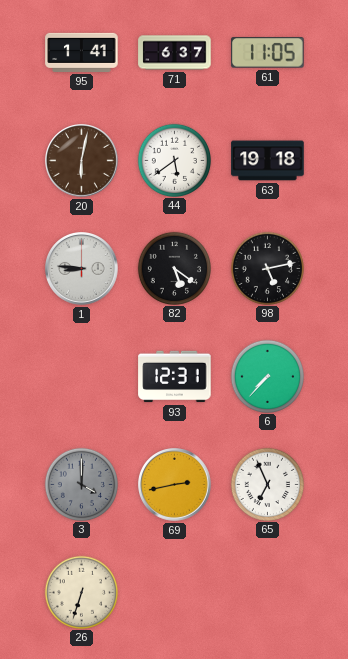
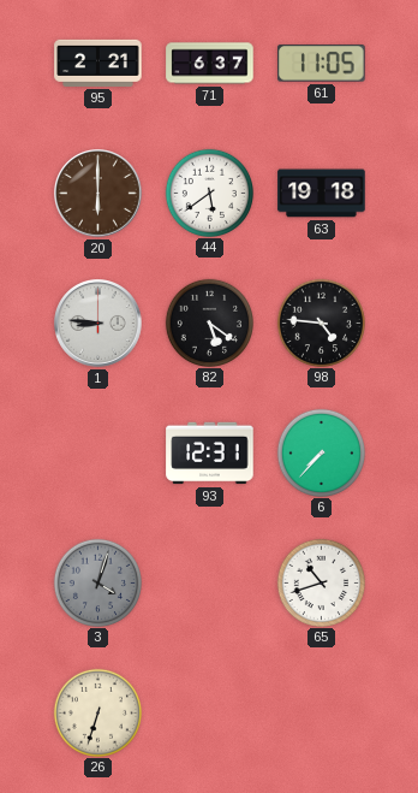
95: 1:41 -> 2:21 (98, 63)
20: 6:02 -> 6:00 (98, 194)
98: 5:13 -> 4:46 (321, 322)
3: 4:00 -> 4:03 (97, 582)
69: 2:43 -> none (175, 485)
65: 6:56 -> 10:42 (321, 582)
